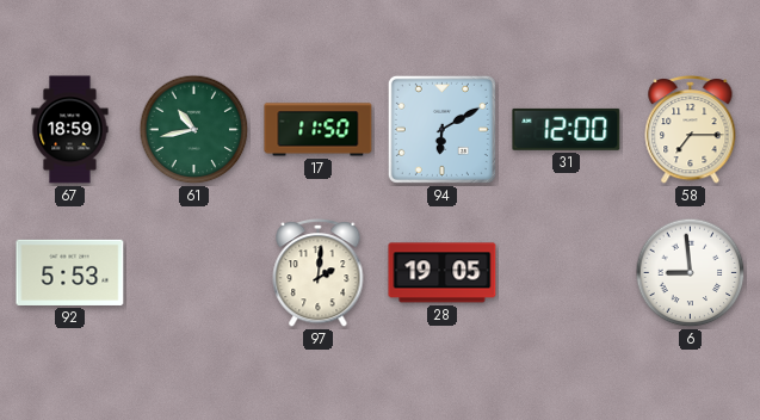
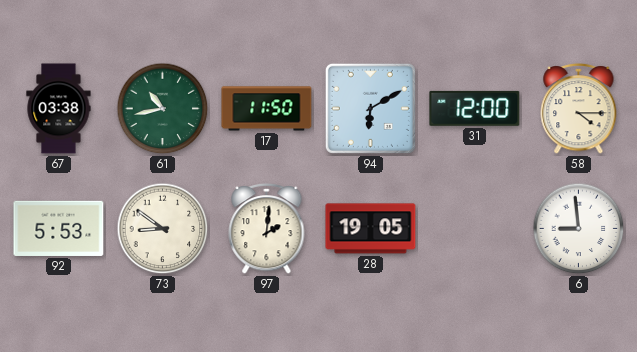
67: 18:59 -> 03:38 (59, 109)
58: 7:15 -> 4:15 (579, 108)
73: none -> 8:51 (163, 229)
